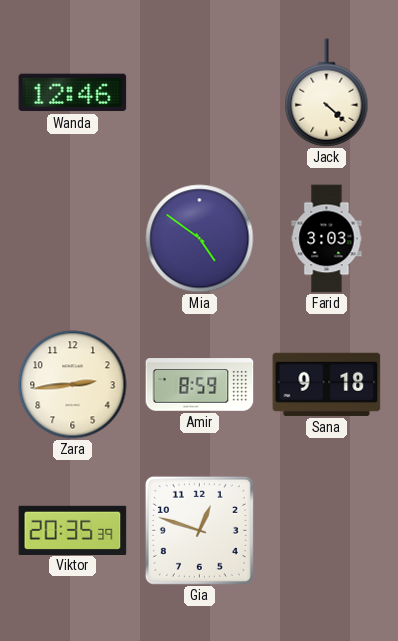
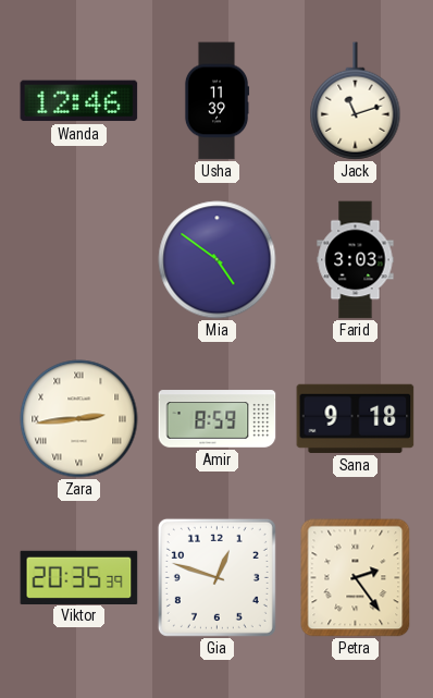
Usha: none -> 11:39 (216, 101)
Jack: 4:22 -> 11:12 (356, 101)
Zara numerals: Arabic -> Roman (79, 419)
Petra: none -> 2:24 (356, 578)
